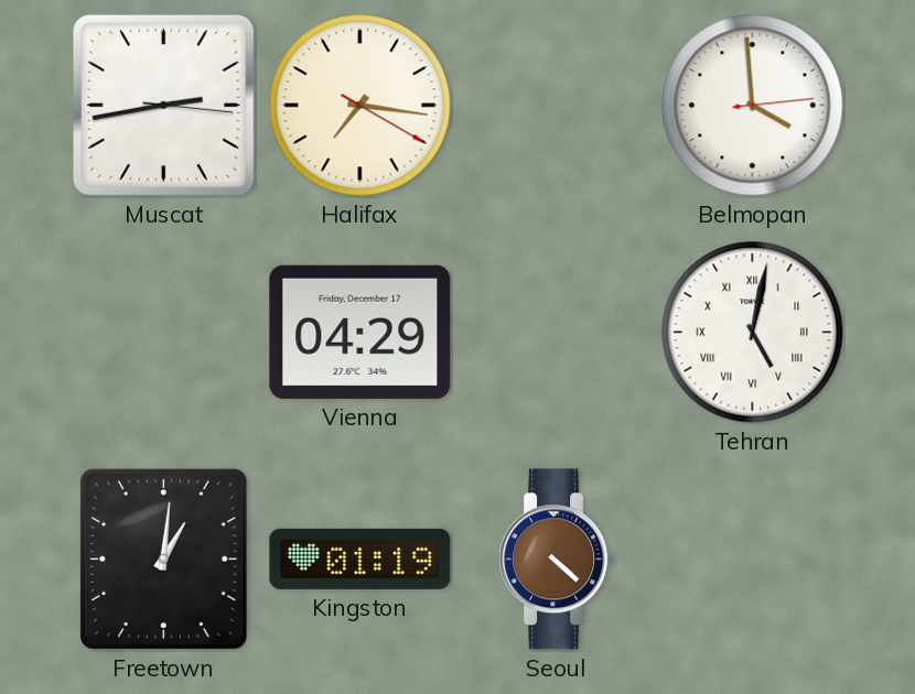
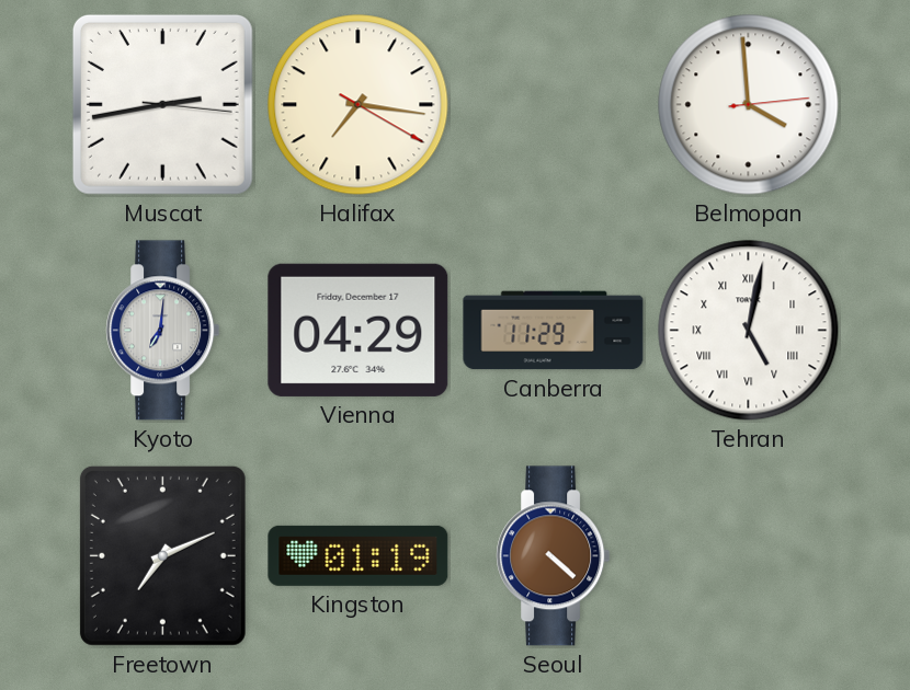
Kyoto: none -> 7:01 (163, 331)
Canberra: none -> 11:29 (554, 331)
Freetown: 1:01 -> 7:11 (162, 555)
